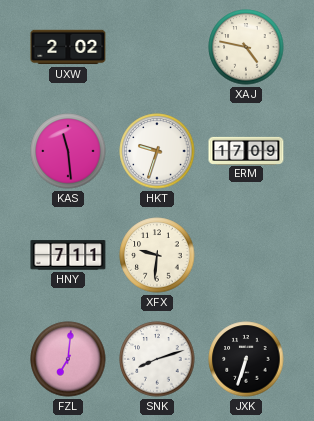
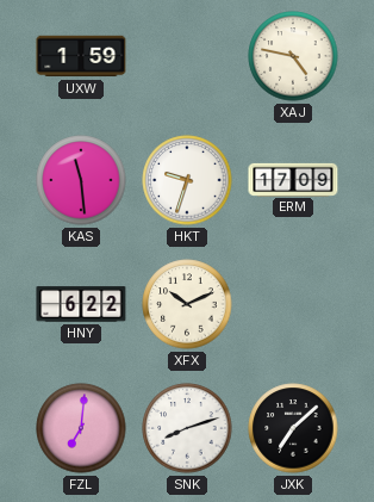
UXW: 2:02 -> 1:59 (81, 56)
HNY: 7:11 -> 6:22 (81, 304)
XFX: 9:31 -> 10:11 (187, 304)
JXK: 6:33 -> 7:08 (293, 428)
